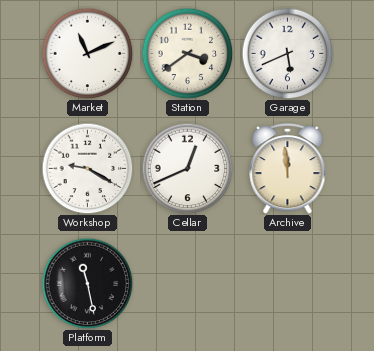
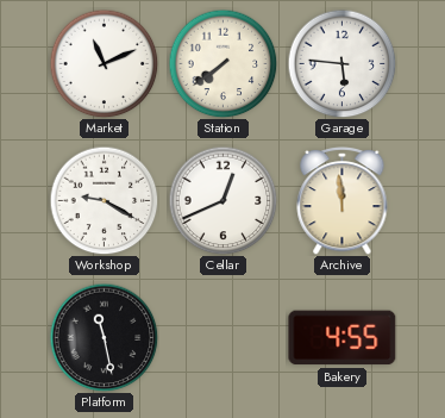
Station: 3:39 -> 7:39 (223, 63)
Garage: 5:41 -> 5:46 (341, 63)
Bakery: none -> 4:55 (343, 338)
